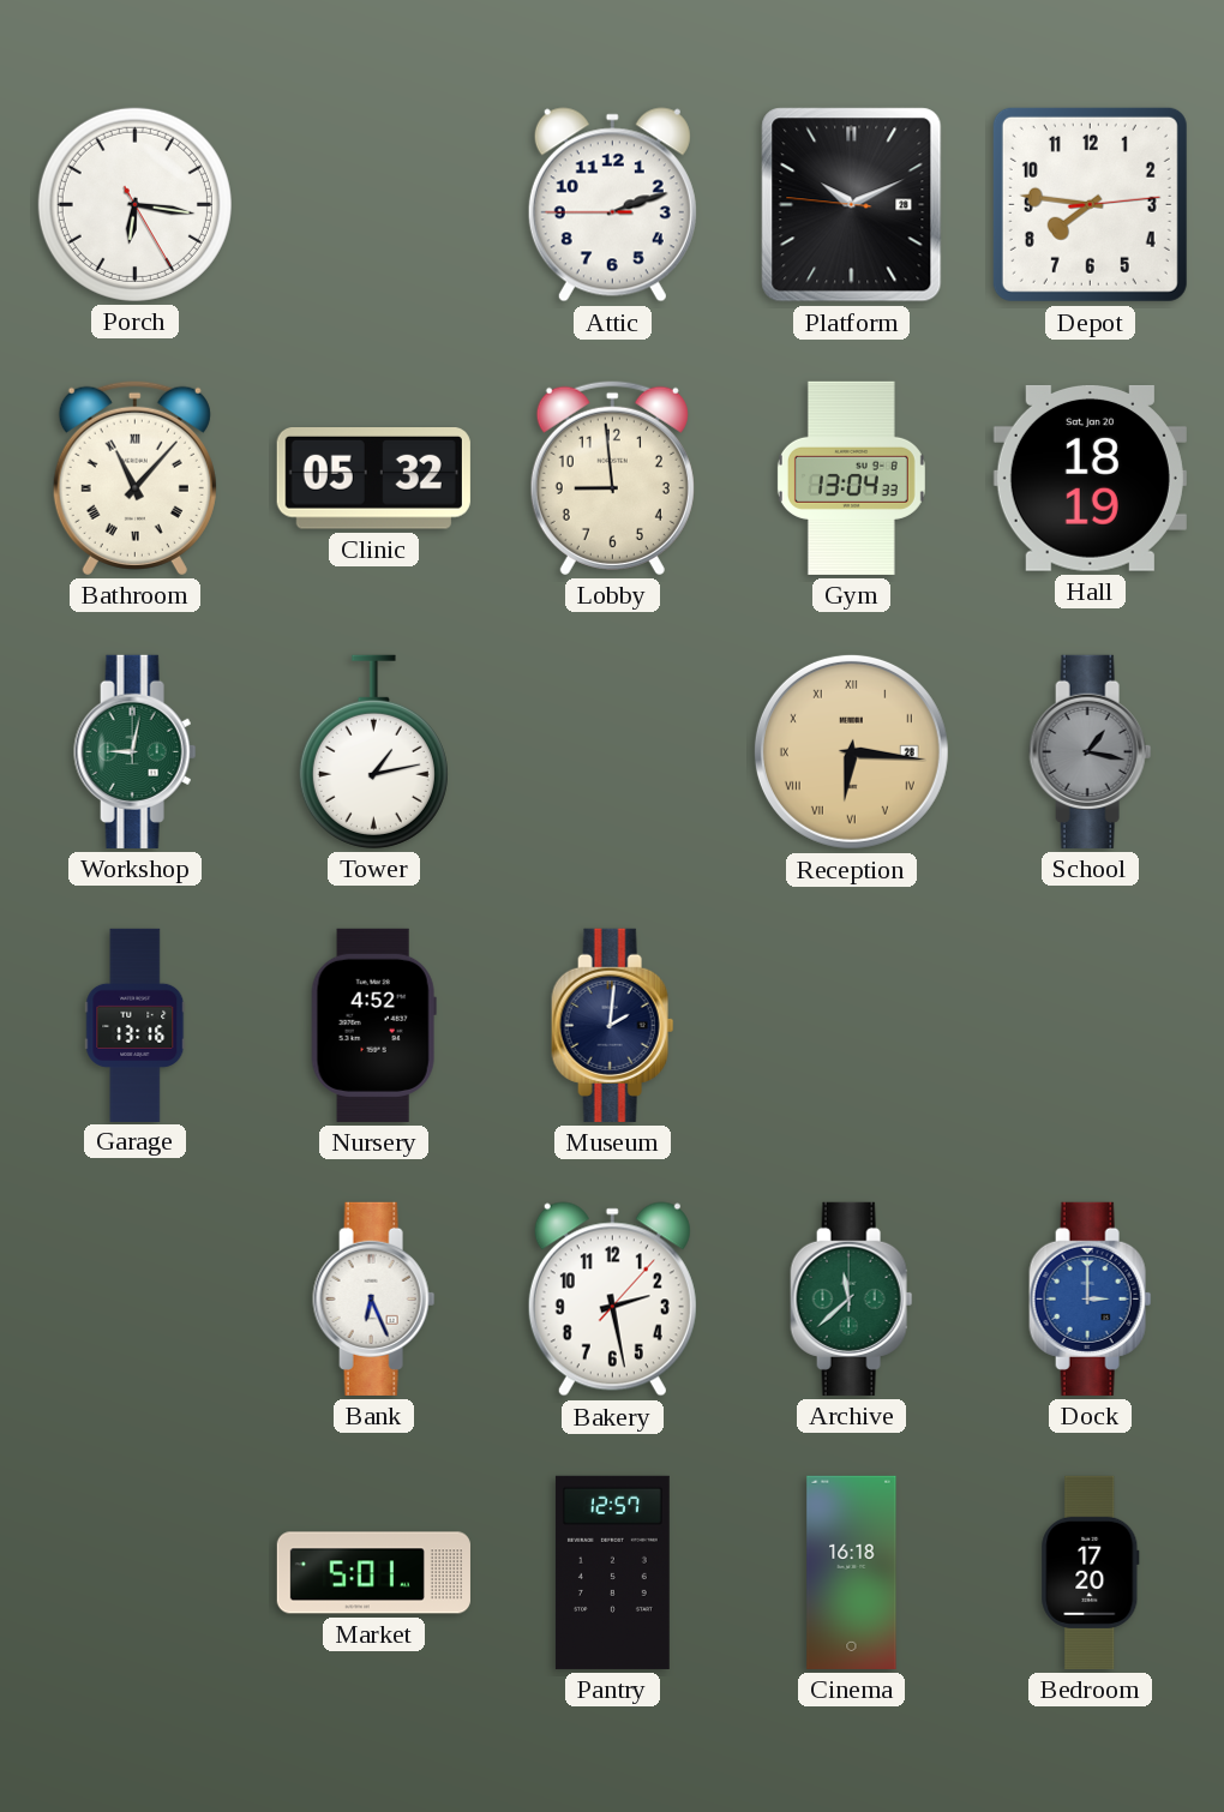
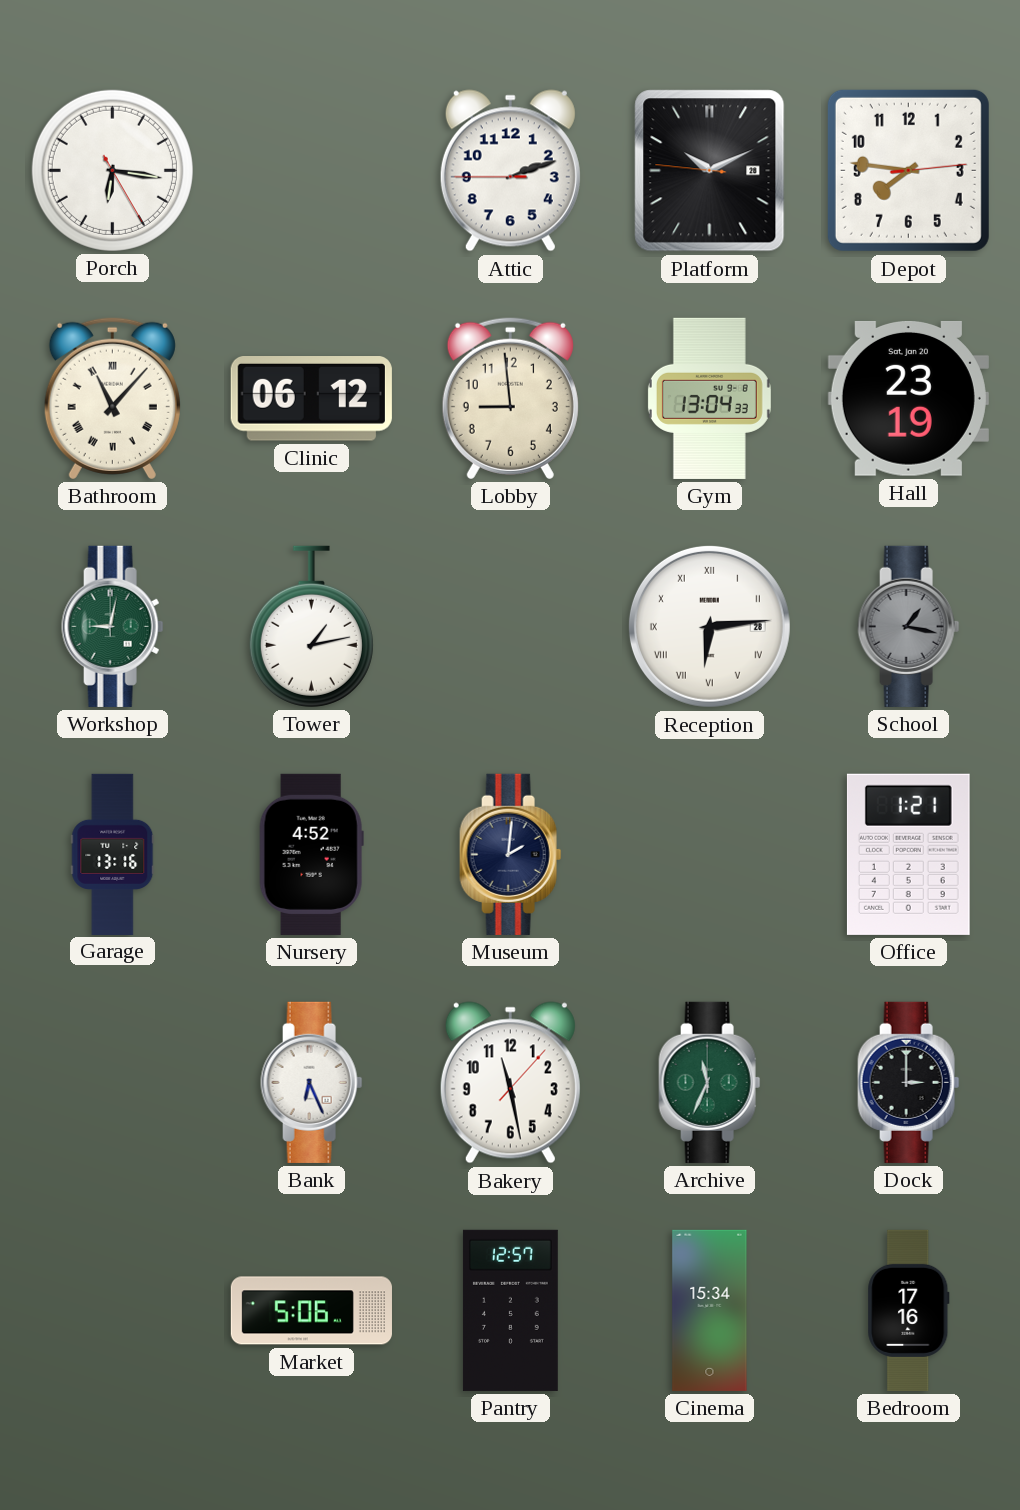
Clinic: 05:32 -> 06:12 (311, 399)
Hall: 18:19 -> 23:19 (908, 398)
Reception: 6:16 -> 6:14 (709, 626)
Reception dial: champagne -> white (709, 626)
Office: none -> 1:21 (908, 854)
Bakery: 2:28 -> 11:28 (510, 1083)
Archive: 11:38 -> 11:34 (710, 1082)
Dock dial: blue -> black (909, 1082)
Market: 5:01 -> 5:06 (311, 1311)
Cinema: 16:18 -> 15:34 (710, 1310)
Bedroom: 17:20 -> 17:16 (909, 1310)
